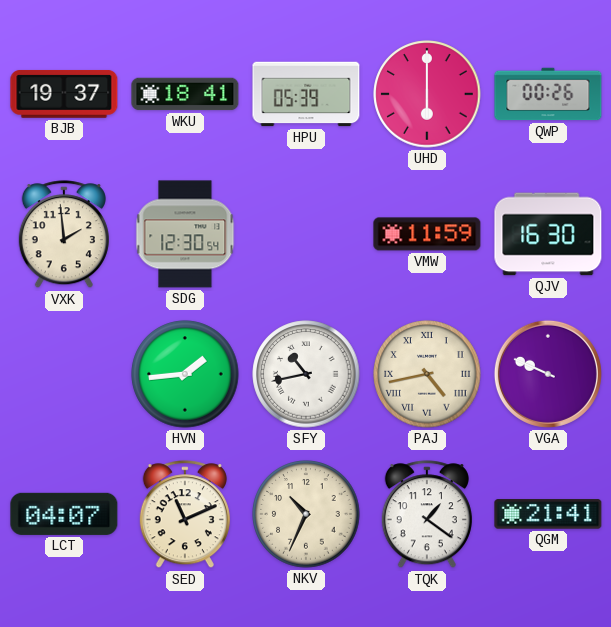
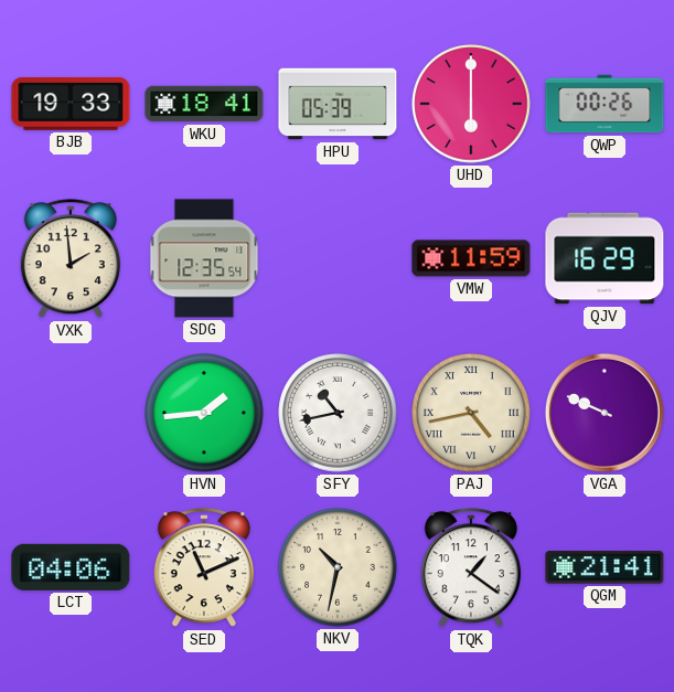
BJB: 19:37 -> 19:33 (71, 104)
SDG: 12:30 -> 12:35 (204, 258)
QJV: 16:30 -> 16:29 (605, 258)
LCT: 04:07 -> 04:06 (71, 567)
NKV: 10:34 -> 10:32 (338, 567)
